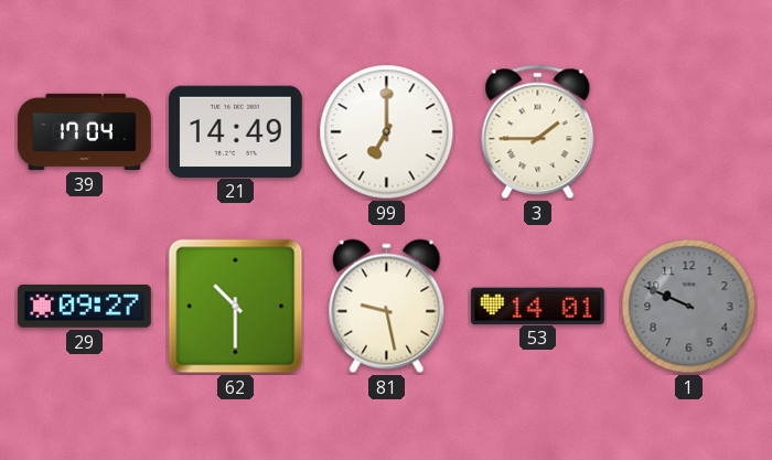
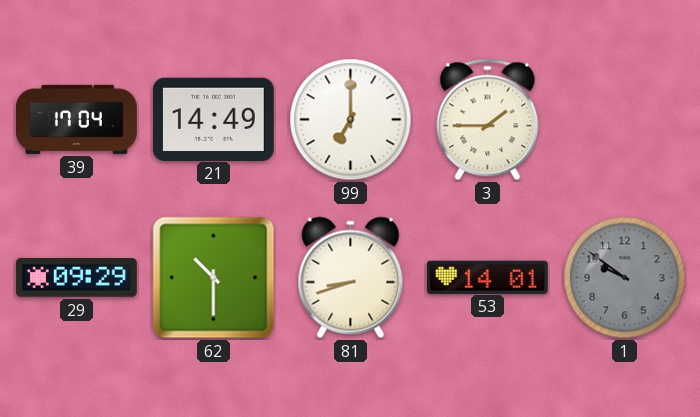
29: 09:27 -> 09:29 (76, 278)
81: 9:28 -> 8:42 (351, 278)
1: 9:49 -> 9:51 (625, 278)
